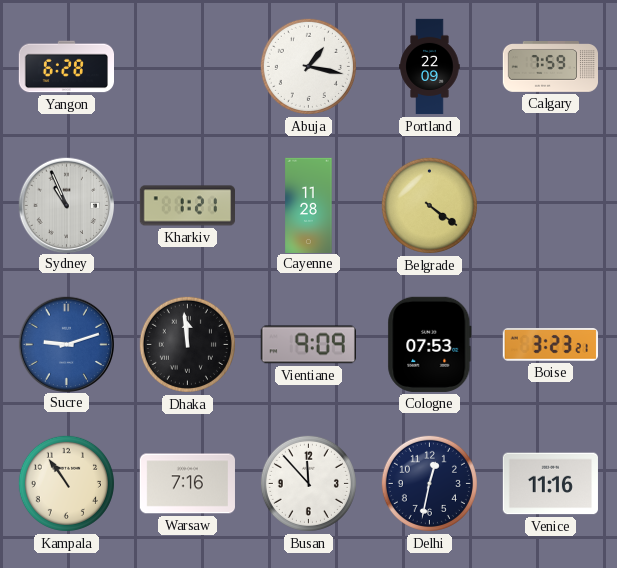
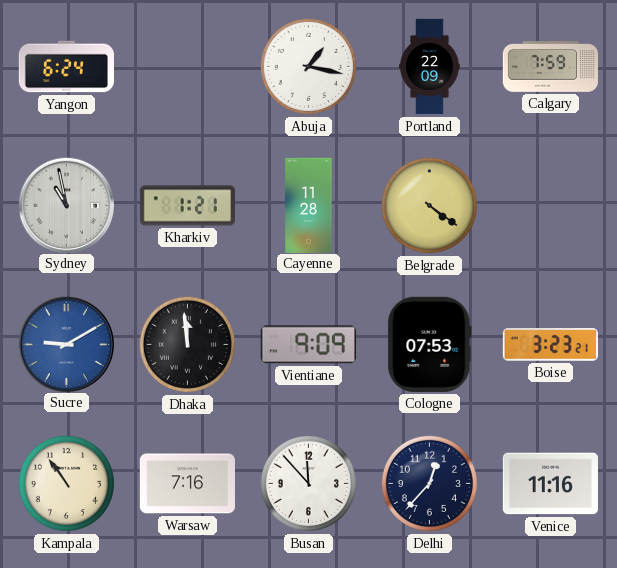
Yangon: 6:28 -> 6:24 (66, 67)
Sydney: 10:56 -> 10:58 (66, 205)
Sucre: 9:12 -> 9:10 (66, 344)
Delhi: 12:32 -> 12:37 (429, 483)
